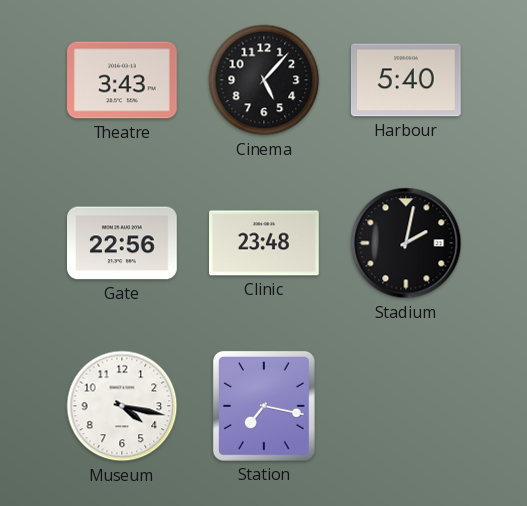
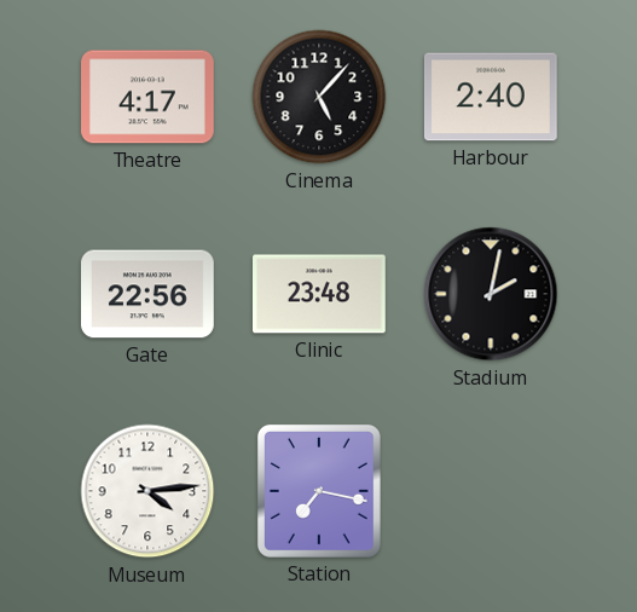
Theatre: 3:43 -> 4:17 (149, 97)
Harbour: 5:40 -> 2:40 (491, 97)
Museum: 4:17 -> 4:14 (147, 491)
